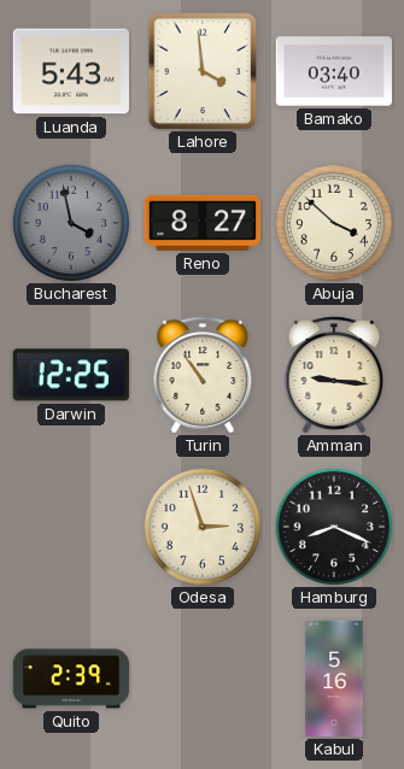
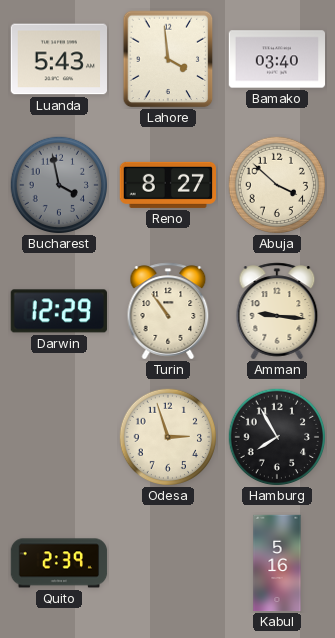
Darwin: 12:25 -> 12:29 (59, 311)
Hamburg: 8:19 -> 7:55 (276, 436)
